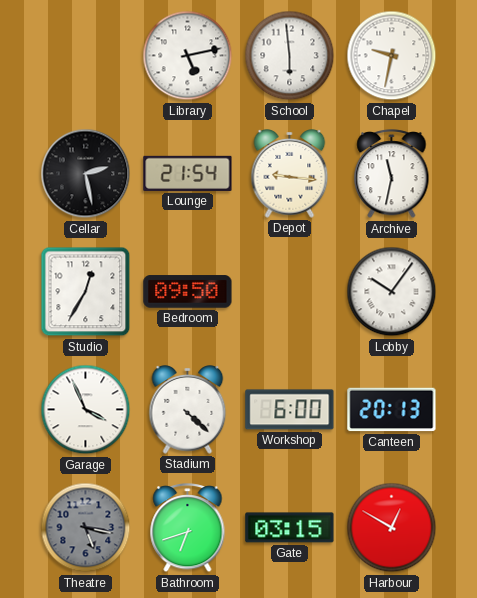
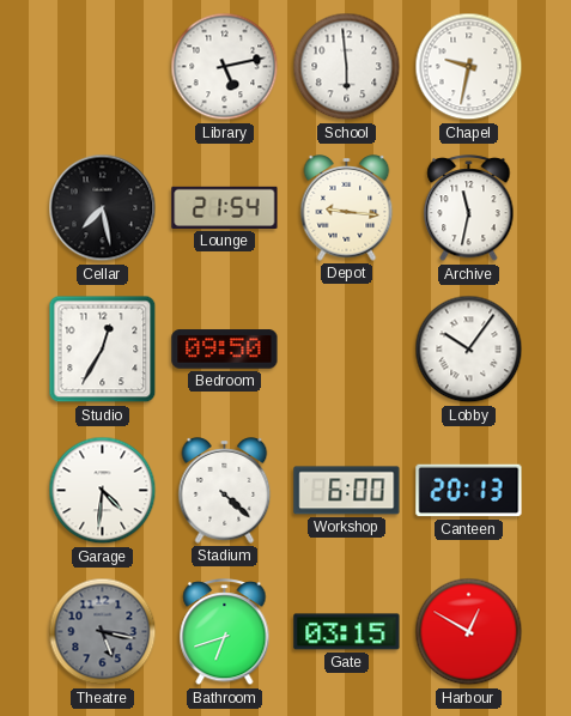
Cellar: 2:28 -> 7:28 (103, 208)
Garage: 3:56 -> 4:31 (103, 491)
